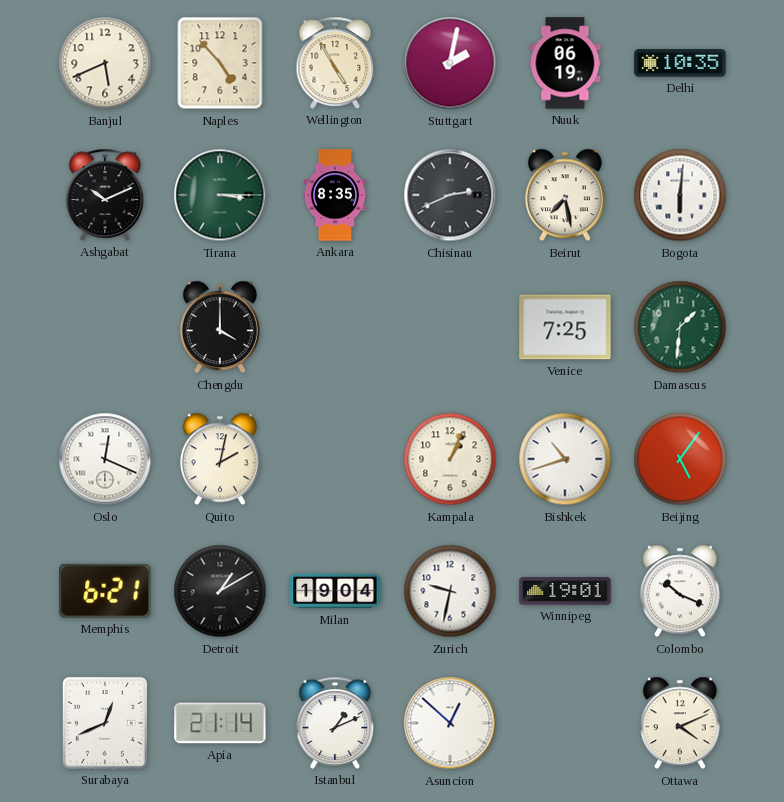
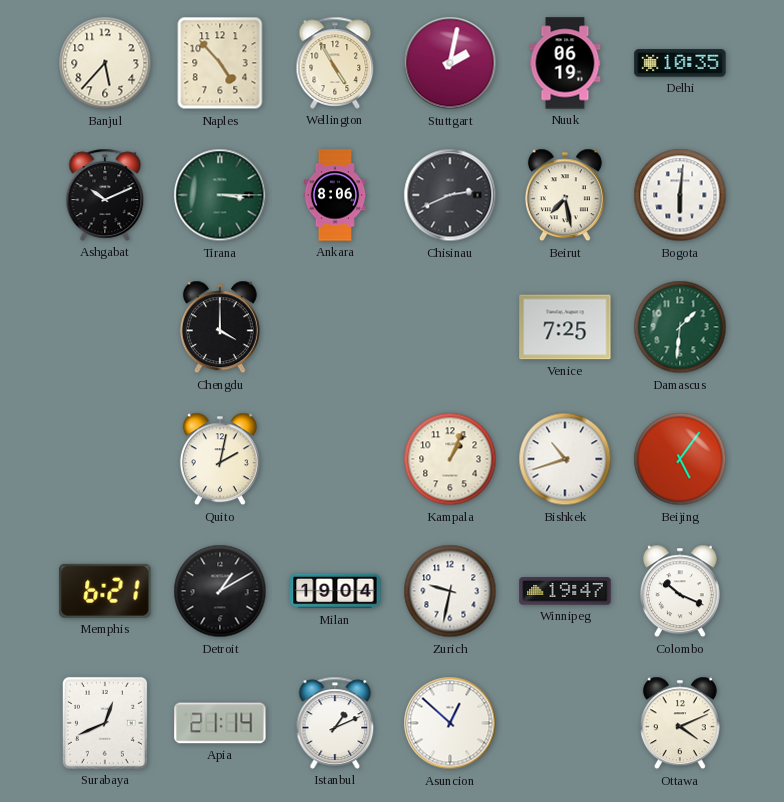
Banjul: 5:41 -> 5:37 (105, 63)
Ankara: 8:35 -> 8:06 (335, 195)
Oslo: 12:19 -> none (105, 459)
Winnipeg: 19:01 -> 19:47 (565, 591)
